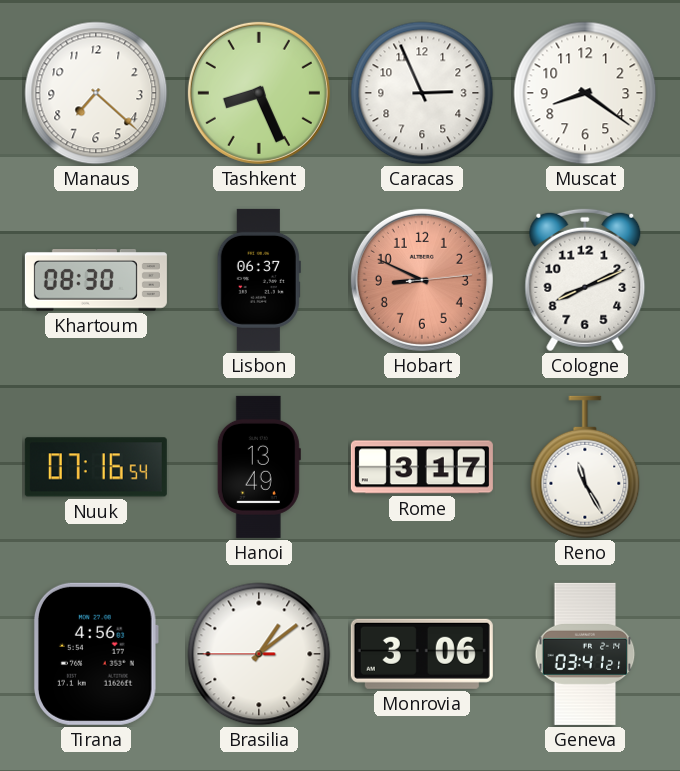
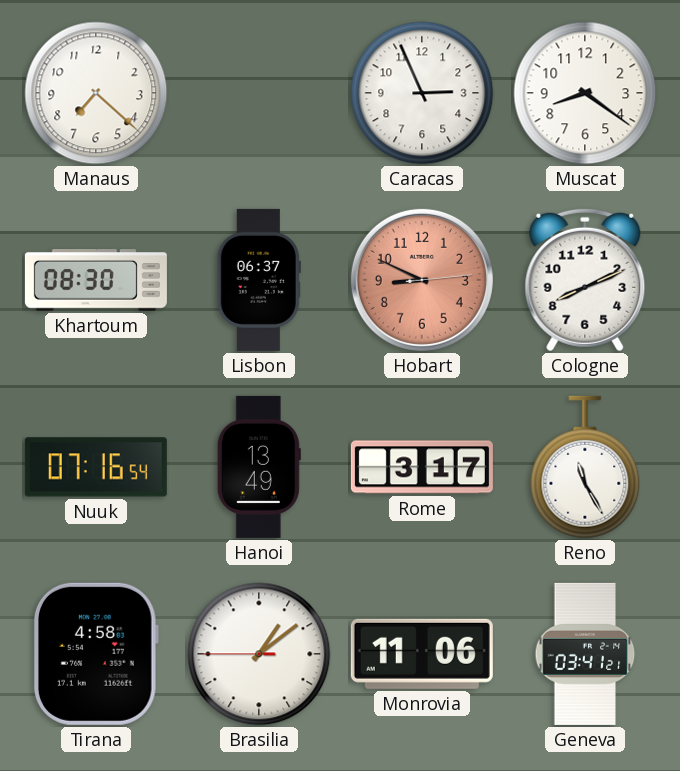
Tashkent: 8:26 -> none (259, 93)
Tirana: 4:56 -> 4:58 (96, 654)
Monrovia: 3:06 -> 11:06 (422, 654)
